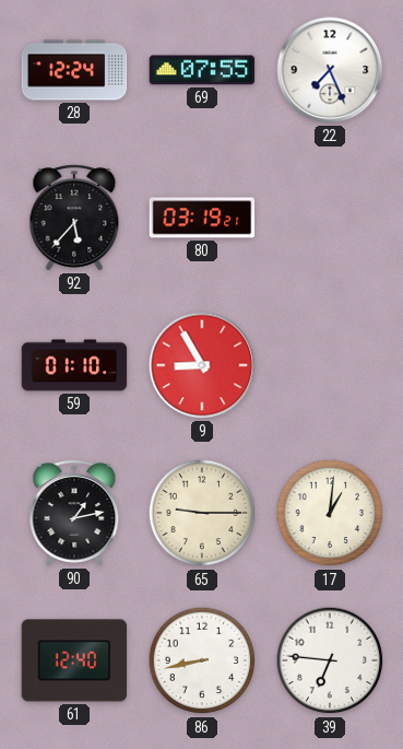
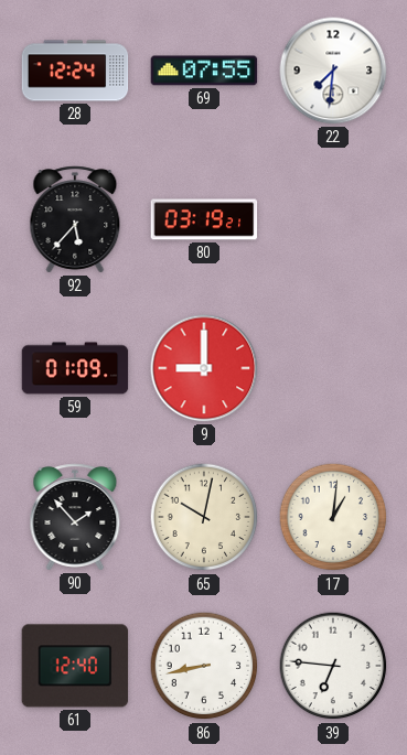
22: 7:26 -> 7:31 (333, 71)
59: 01:10 -> 01:09 (75, 368)
9: 8:55 -> 9:00 (204, 368)
90: 1:13 -> 1:53 (75, 517)
65: 9:15 -> 10:02 (204, 517)
